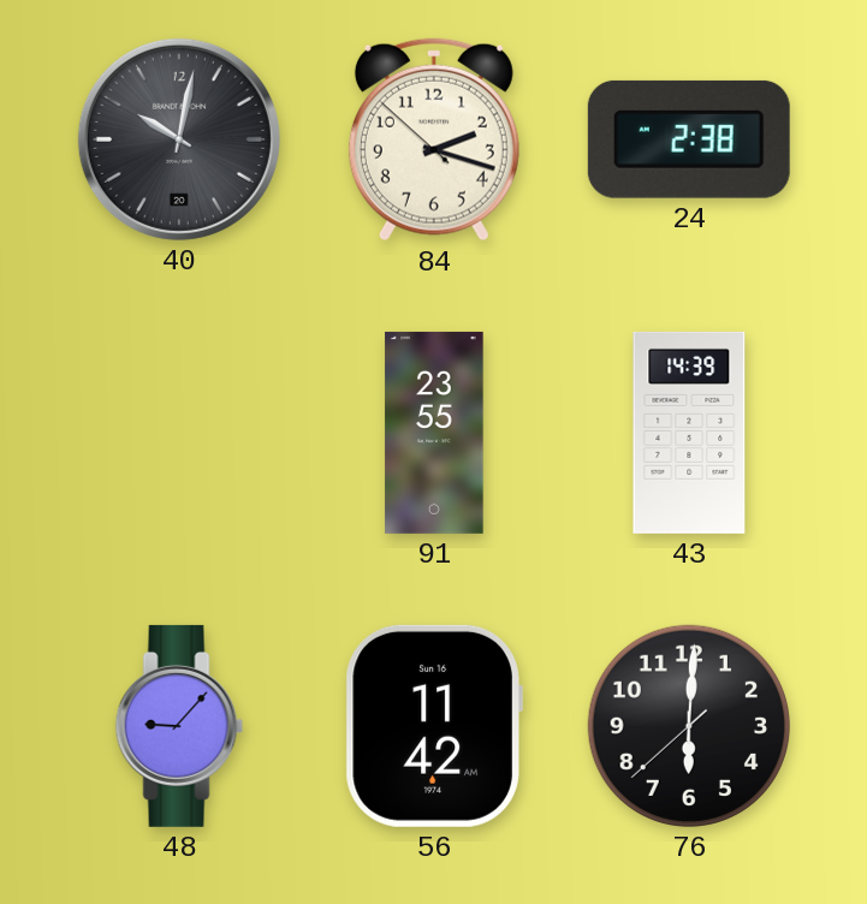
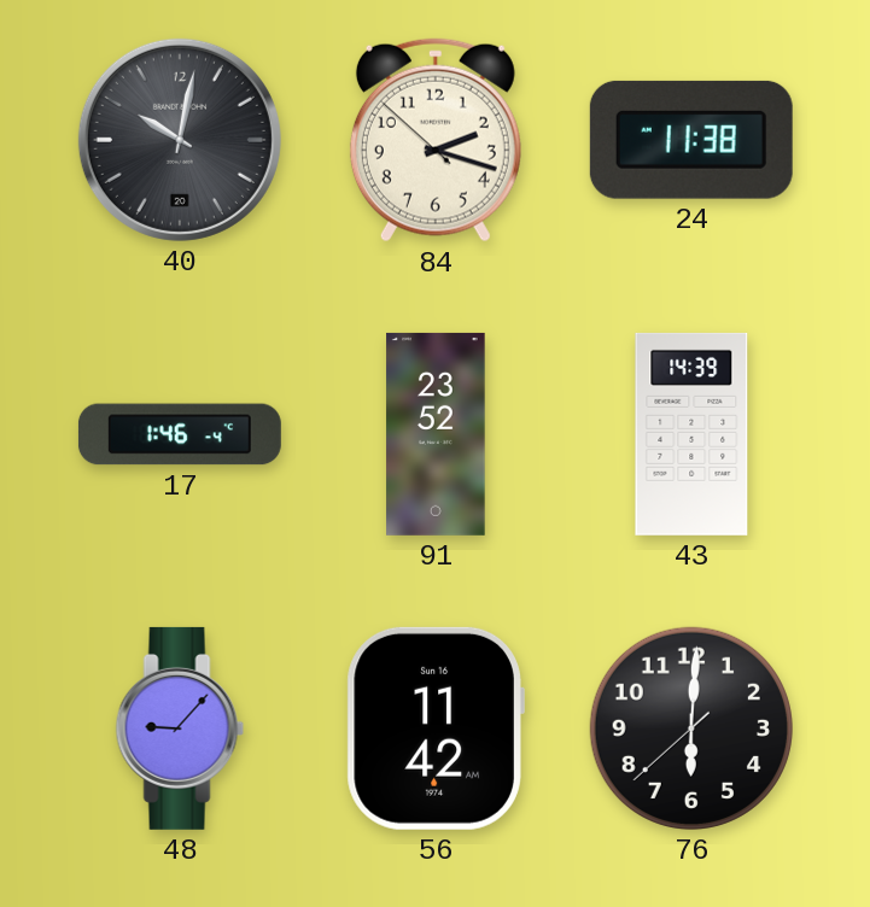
24: 2:38 -> 11:38 (691, 140)
17: none -> 1:46 (180, 434)
91: 23:55 -> 23:52 (436, 434)
